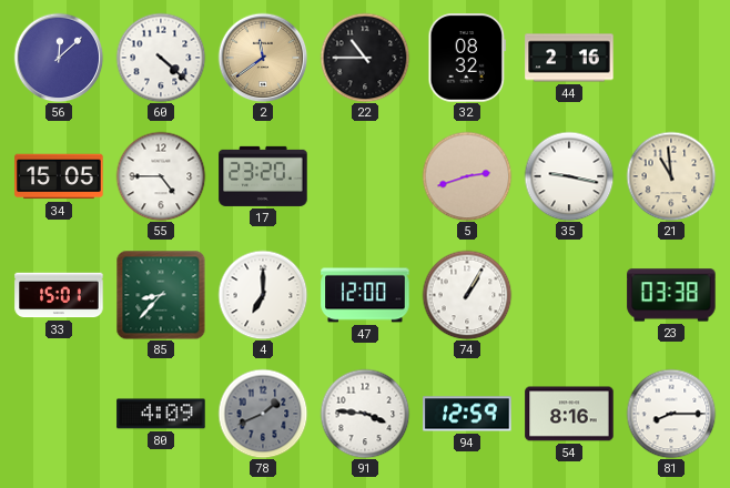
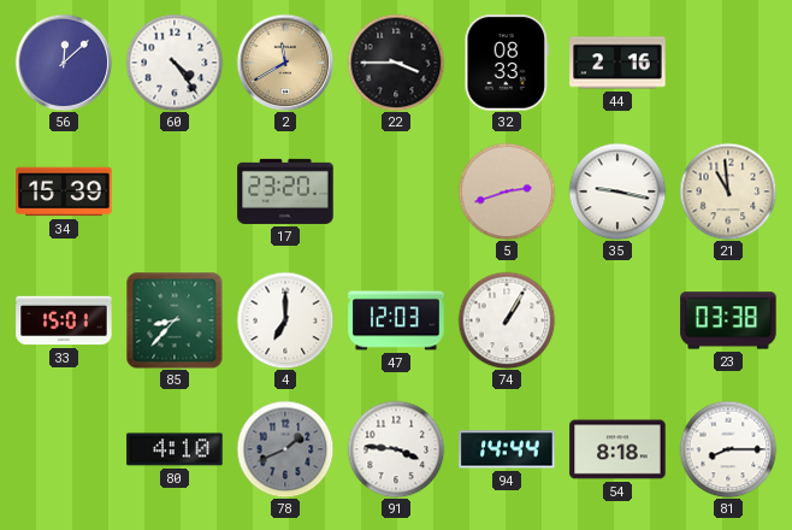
60: 4:22 -> 4:24 (175, 63)
2: 11:39 -> 11:40 (285, 63)
22: 10:45 -> 3:45 (396, 63)
32: 08:32 -> 08:33 (507, 63)
34: 15:05 -> 15:39 (64, 192)
55: 4:45 -> none (161, 176)
47: 12:00 -> 12:03 (396, 320)
80: 4:09 -> 4:10 (175, 449)
94: 12:59 -> 14:44 (507, 449)
54: 8:16 -> 8:18 (617, 449)
